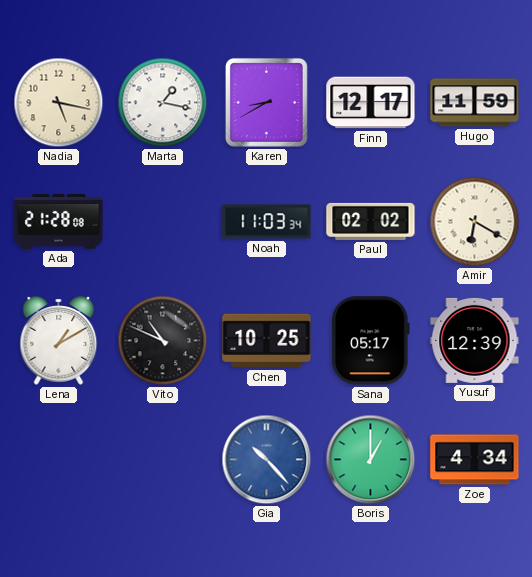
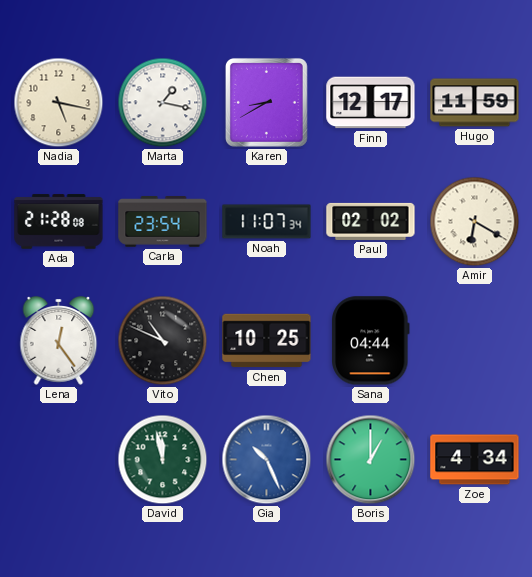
Carla: none -> 23:54 (163, 222)
Noah: 11:03 -> 11:07 (267, 222)
Lena: 1:10 -> 12:24 (59, 341)
Sana: 05:17 -> 04:44 (371, 341)
Yusuf: 12:39 -> none (475, 340)
David: none -> 11:58 (163, 460)
Gia: 10:23 -> 10:26 (267, 460)
